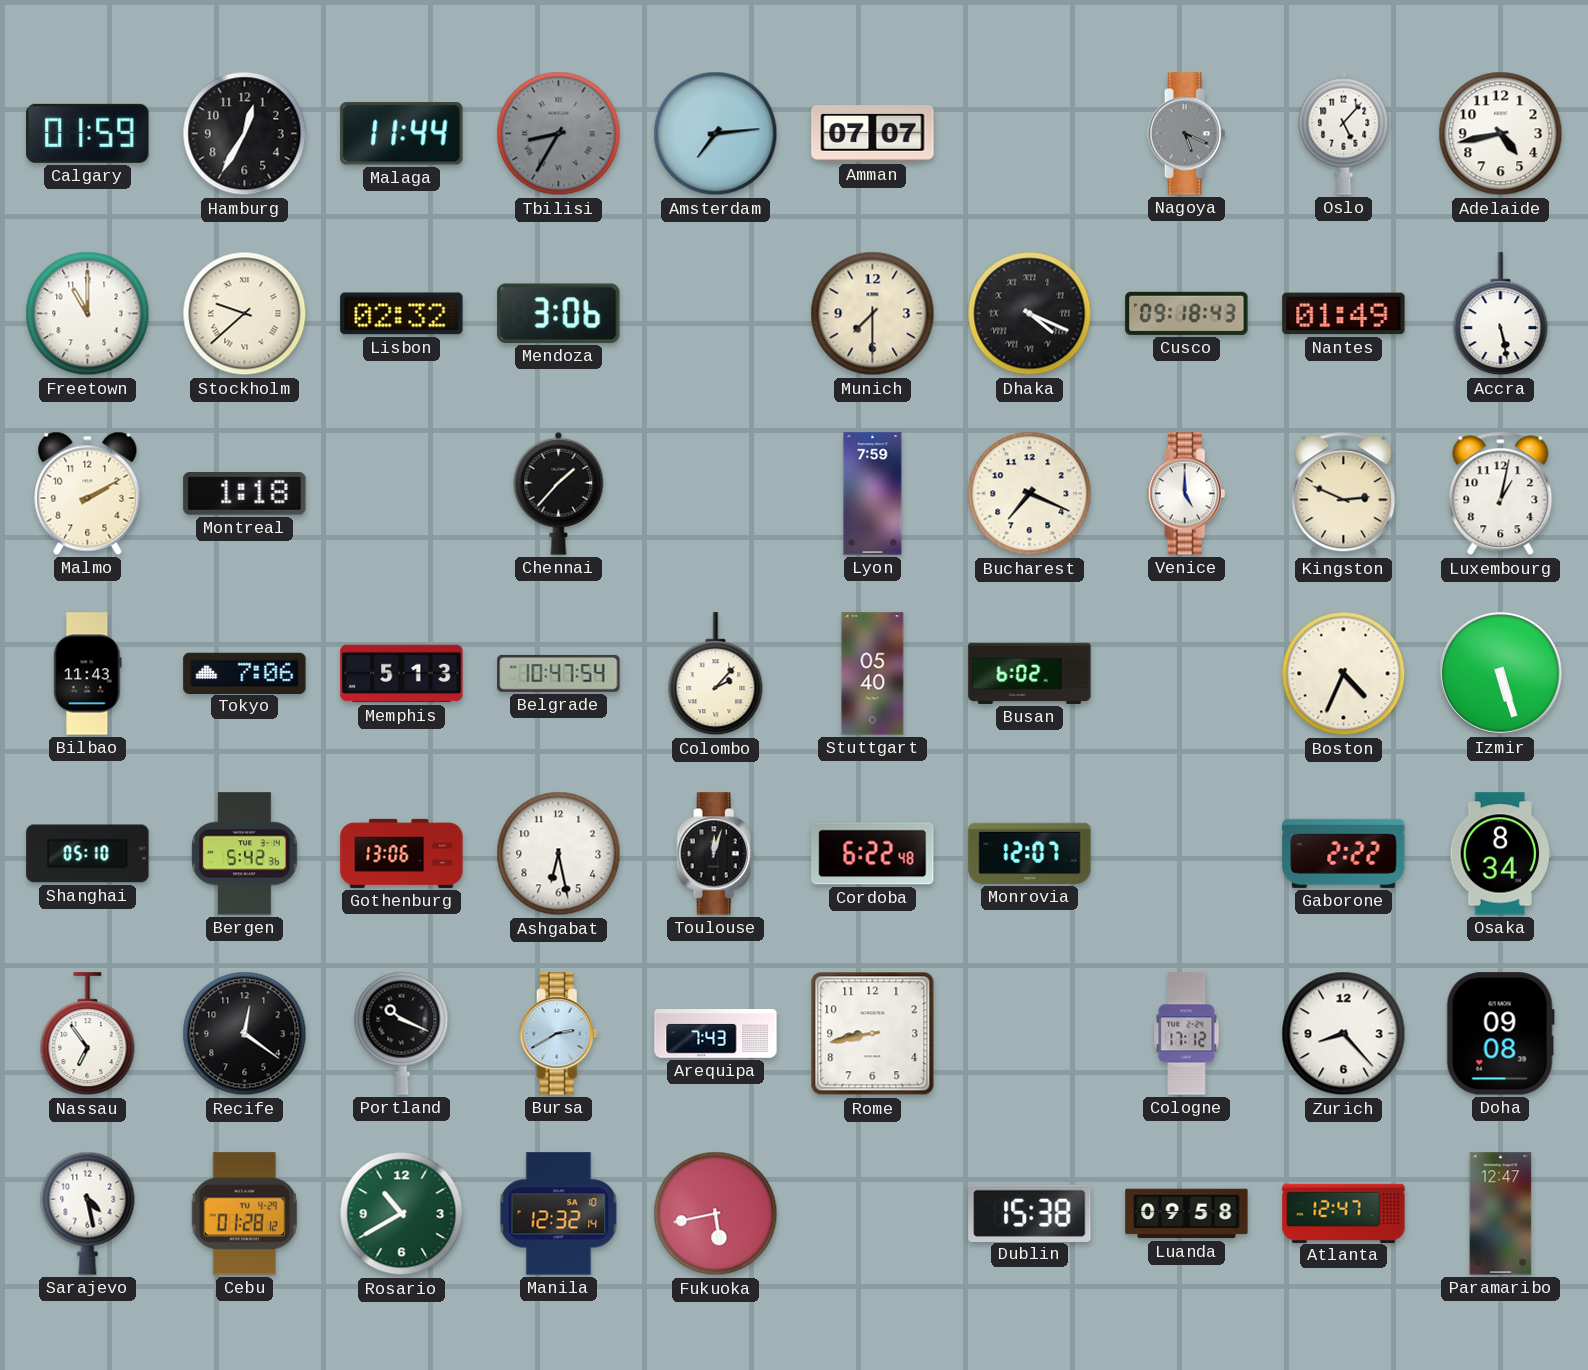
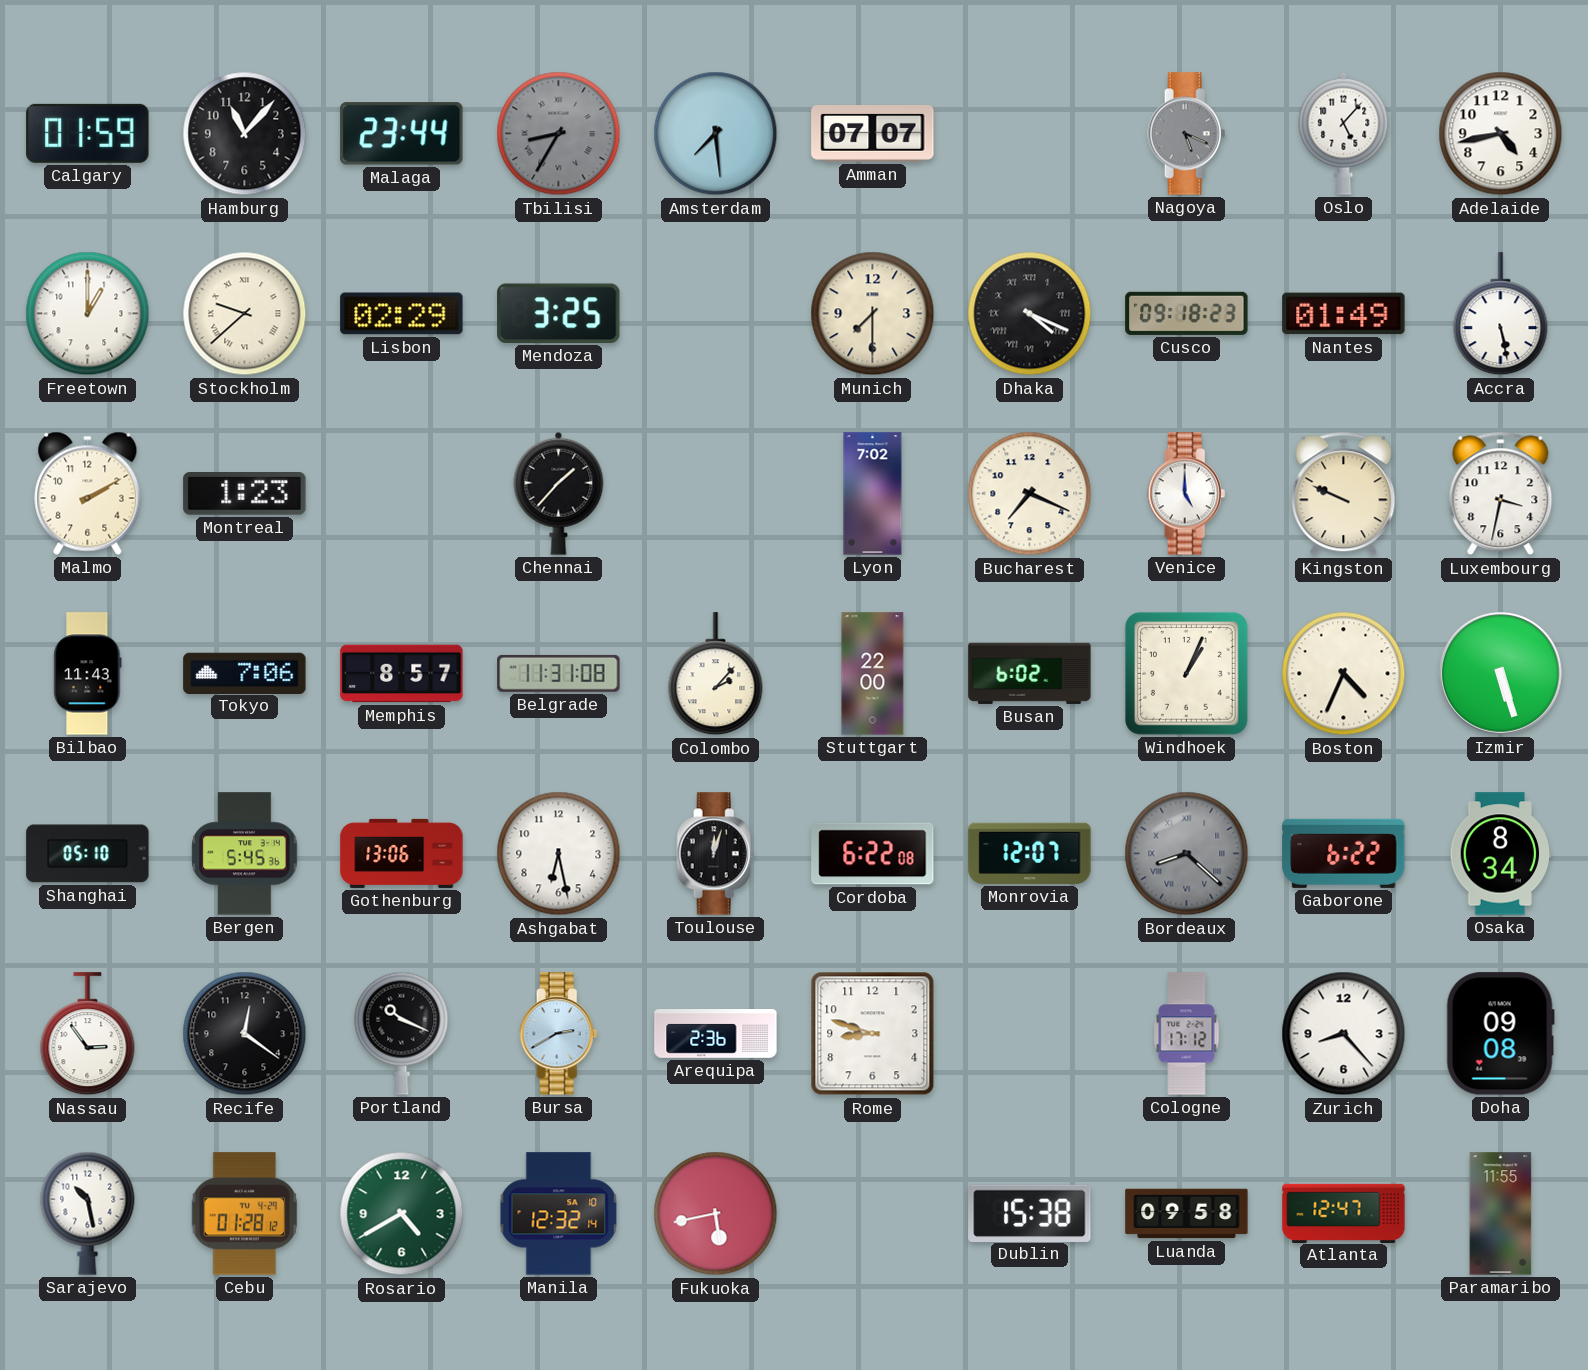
Hamburg: 12:35 -> 11:07 (245, 134)
Malaga: 11:44 -> 23:44 (402, 134)
Amsterdam: 7:14 -> 7:29 (716, 134)
Freetown: 11:00 -> 1:00 (88, 314)
Lisbon: 02:32 -> 02:29 (402, 314)
Mendoza: 3:06 -> 3:25 (559, 313)
Cusco: 09:18:43 -> 09:18:23 (1187, 313)
Montreal: 1:18 -> 1:23 (245, 494)
Lyon: 7:59 -> 7:02 (873, 494)
Kingston: 2:49 -> 9:49 (1344, 494)
Luxembourg: 1:02 -> 3:32 (1501, 494)
Memphis: 5:13 -> 8:57 (402, 674)
Belgrade: 10:47 -> 11:31 (559, 673)
Stuttgart: 05:40 -> 22:00 (873, 674)
Windhoek: none -> 1:04 (1186, 673)
Bergen: 5:42 -> 5:45 (245, 854)
Cordoba: 6:22:48 -> 6:22:08 (873, 854)
Bordeaux: none -> 8:22 (1187, 854)
Gaborone: 2:22 -> 6:22 (1344, 853)
Nassau: 6:54 -> 2:54 (88, 1034)
Arequipa: 7:43 -> 2:36 (716, 1034)
Rome: 8:43 -> 8:48 (873, 1034)
Sarajevo: 4:28 -> 10:28 (88, 1213)
Rosario: 10:40 -> 4:40 (402, 1214)
Paramaribo: 12:47 -> 11:55 (1501, 1214)
